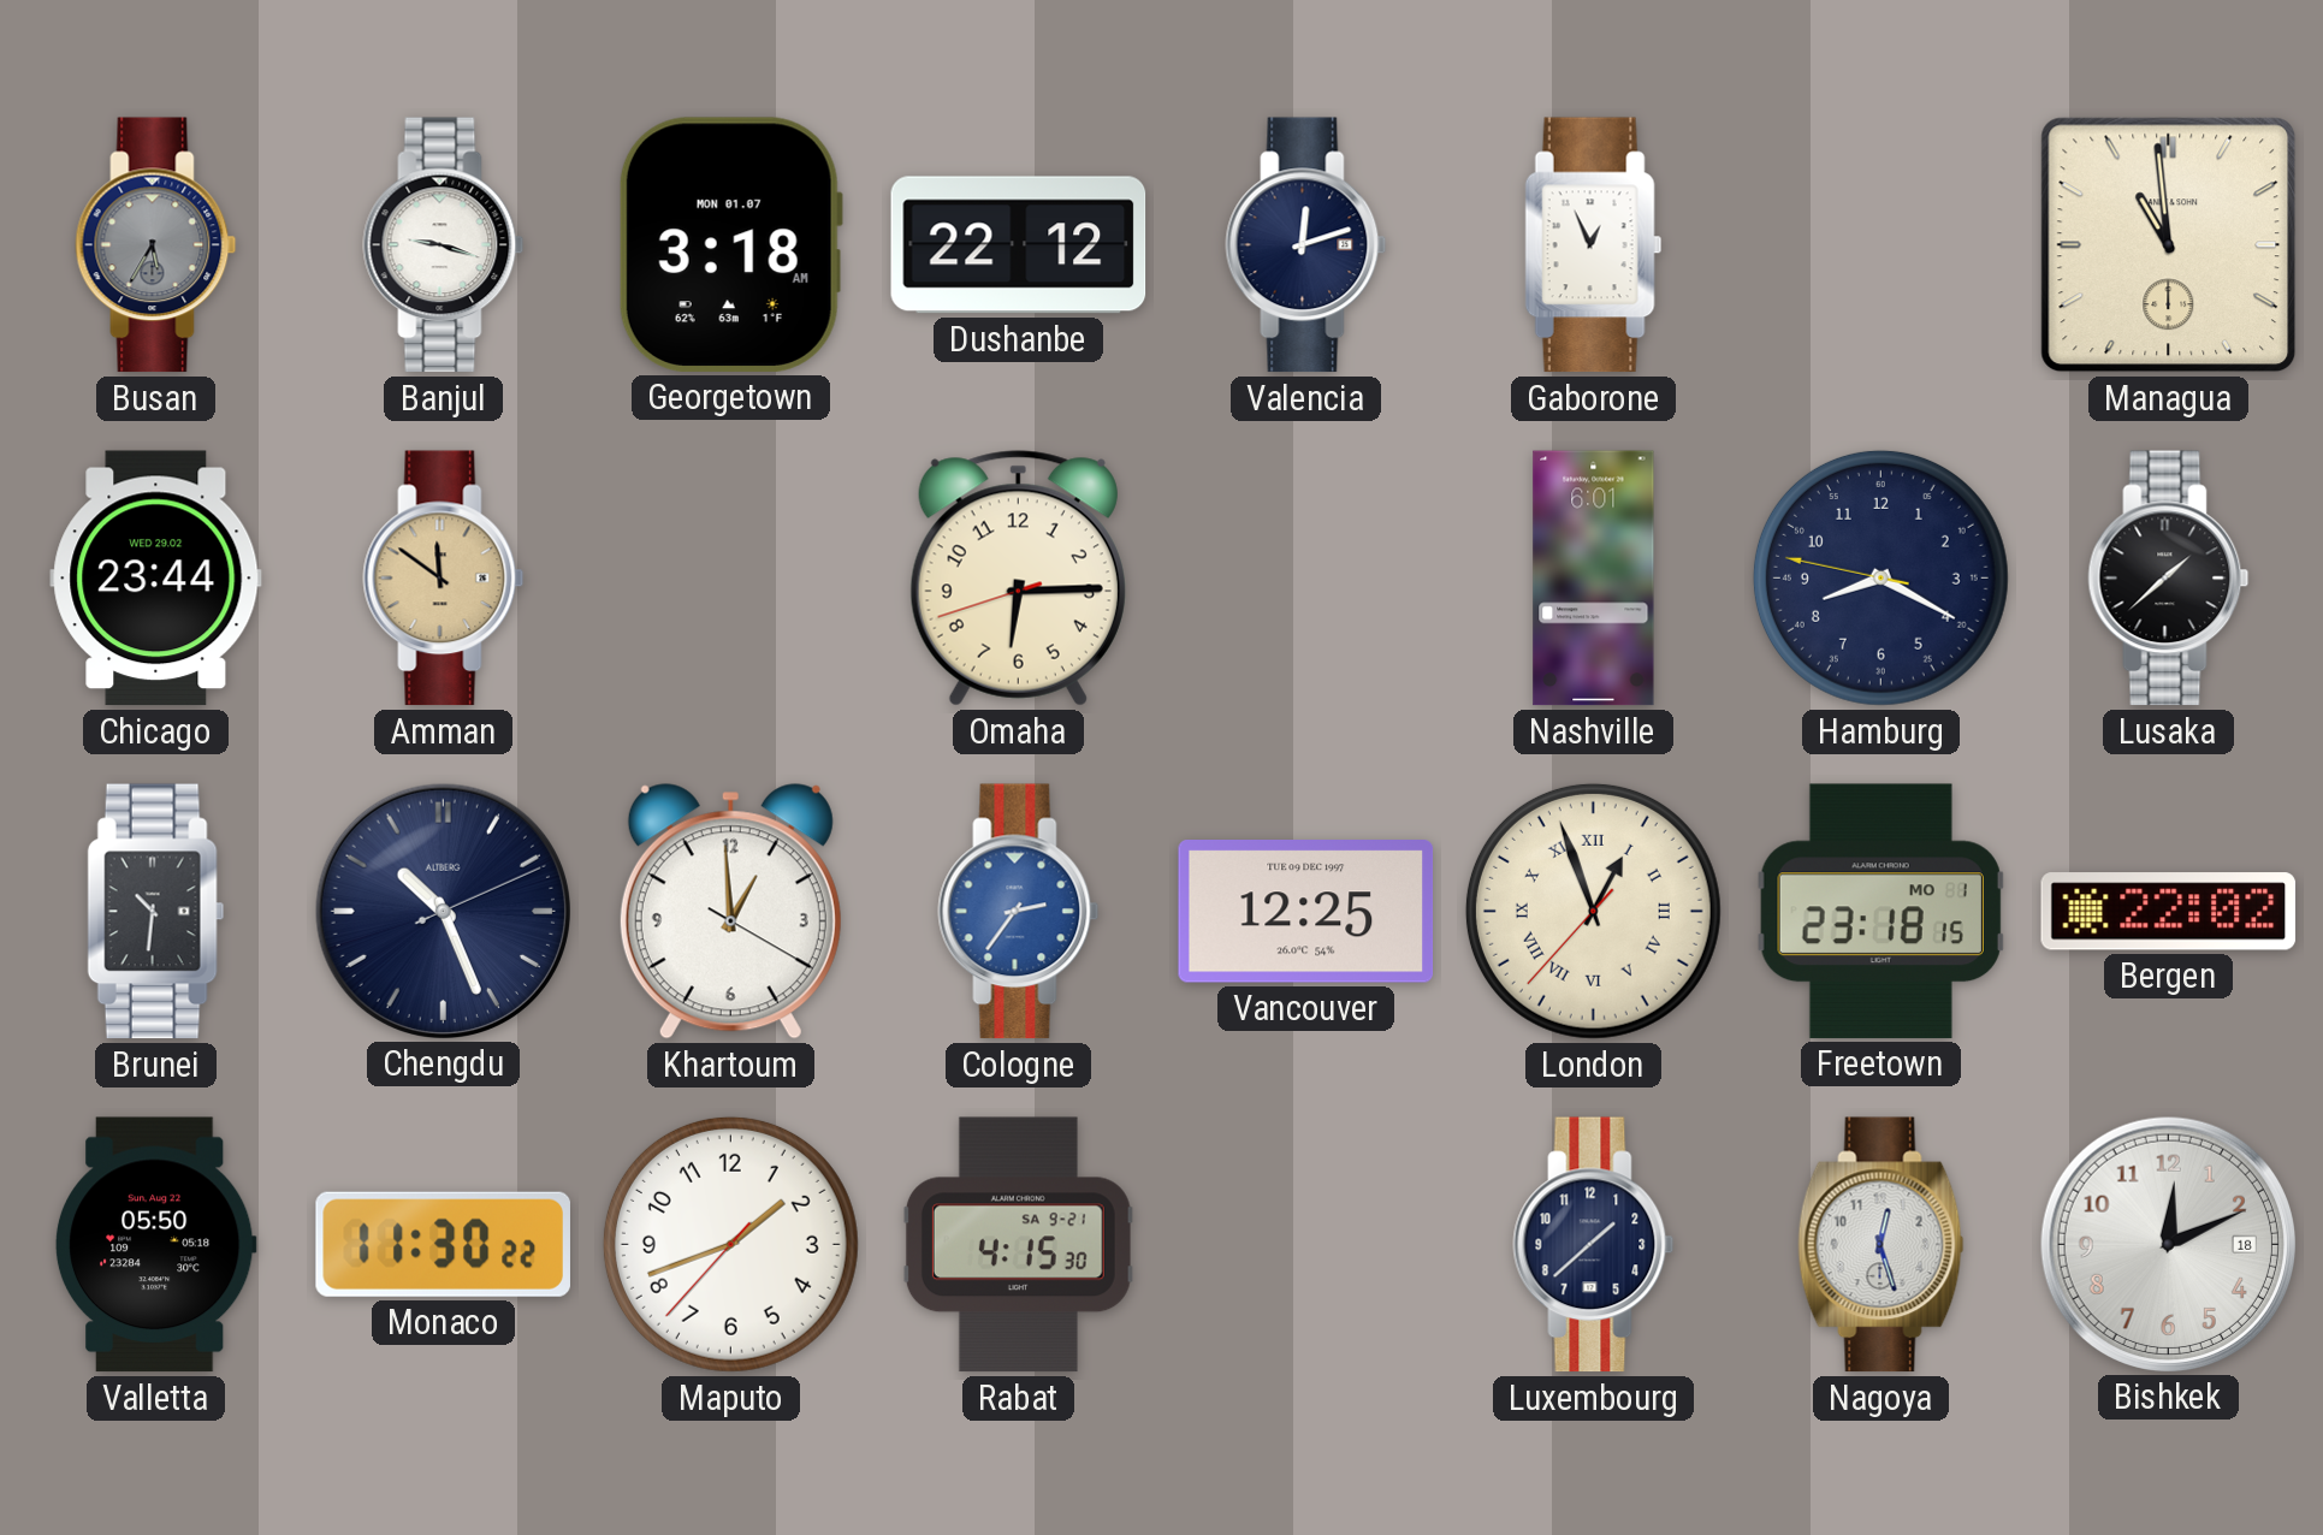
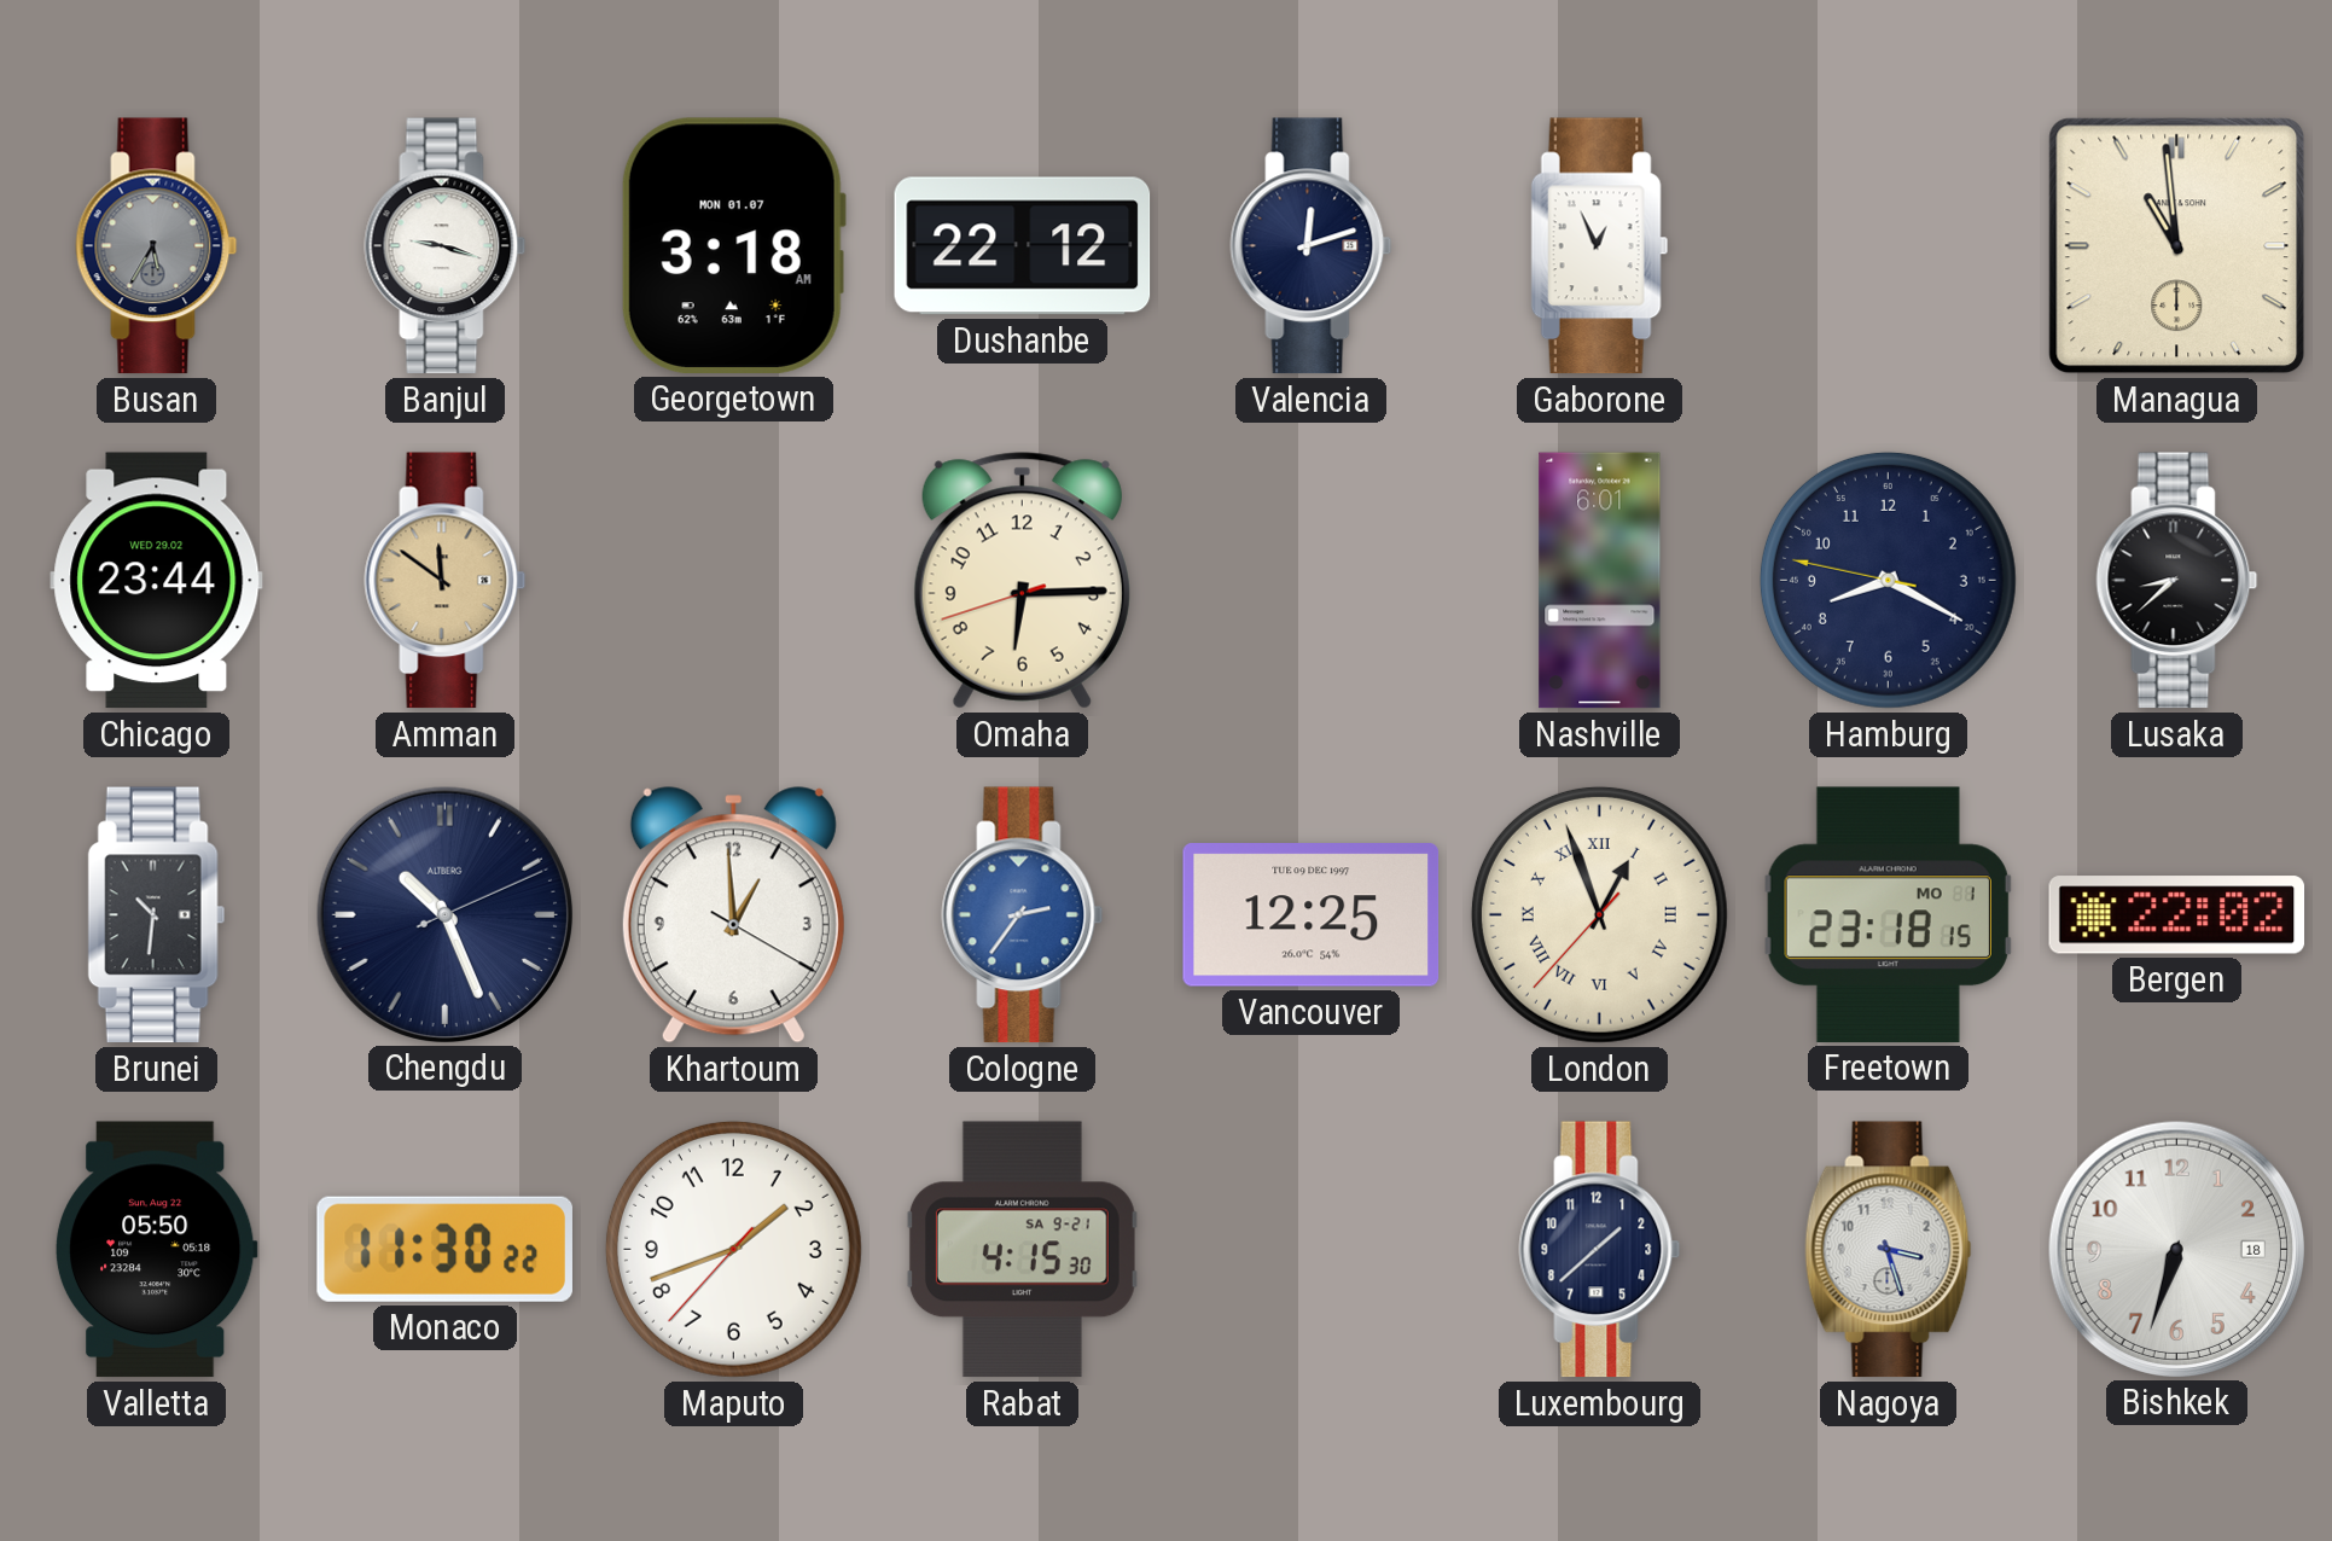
Lusaka: 1:38 -> 8:38 (2177, 581)
Nagoya: 12:27 -> 3:27 (1889, 1250)
Bishkek: 12:11 -> 6:33 (2176, 1249)
